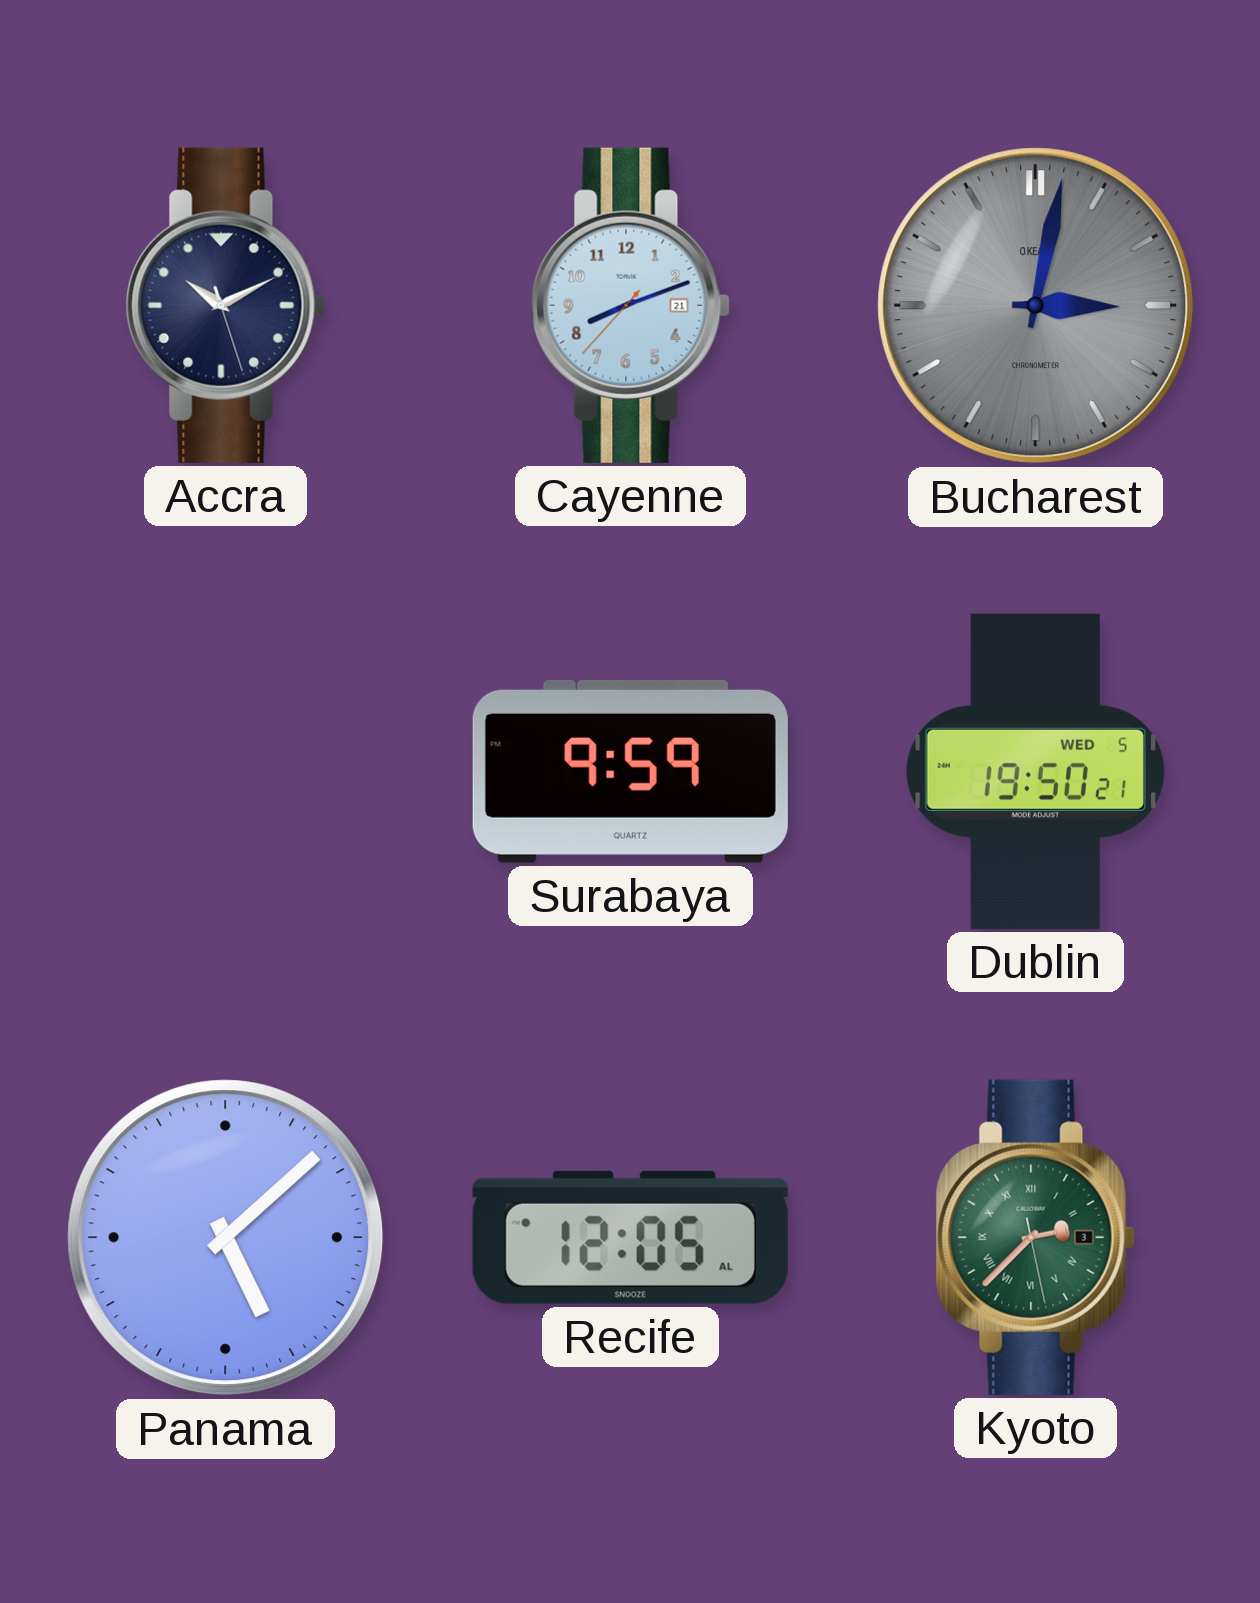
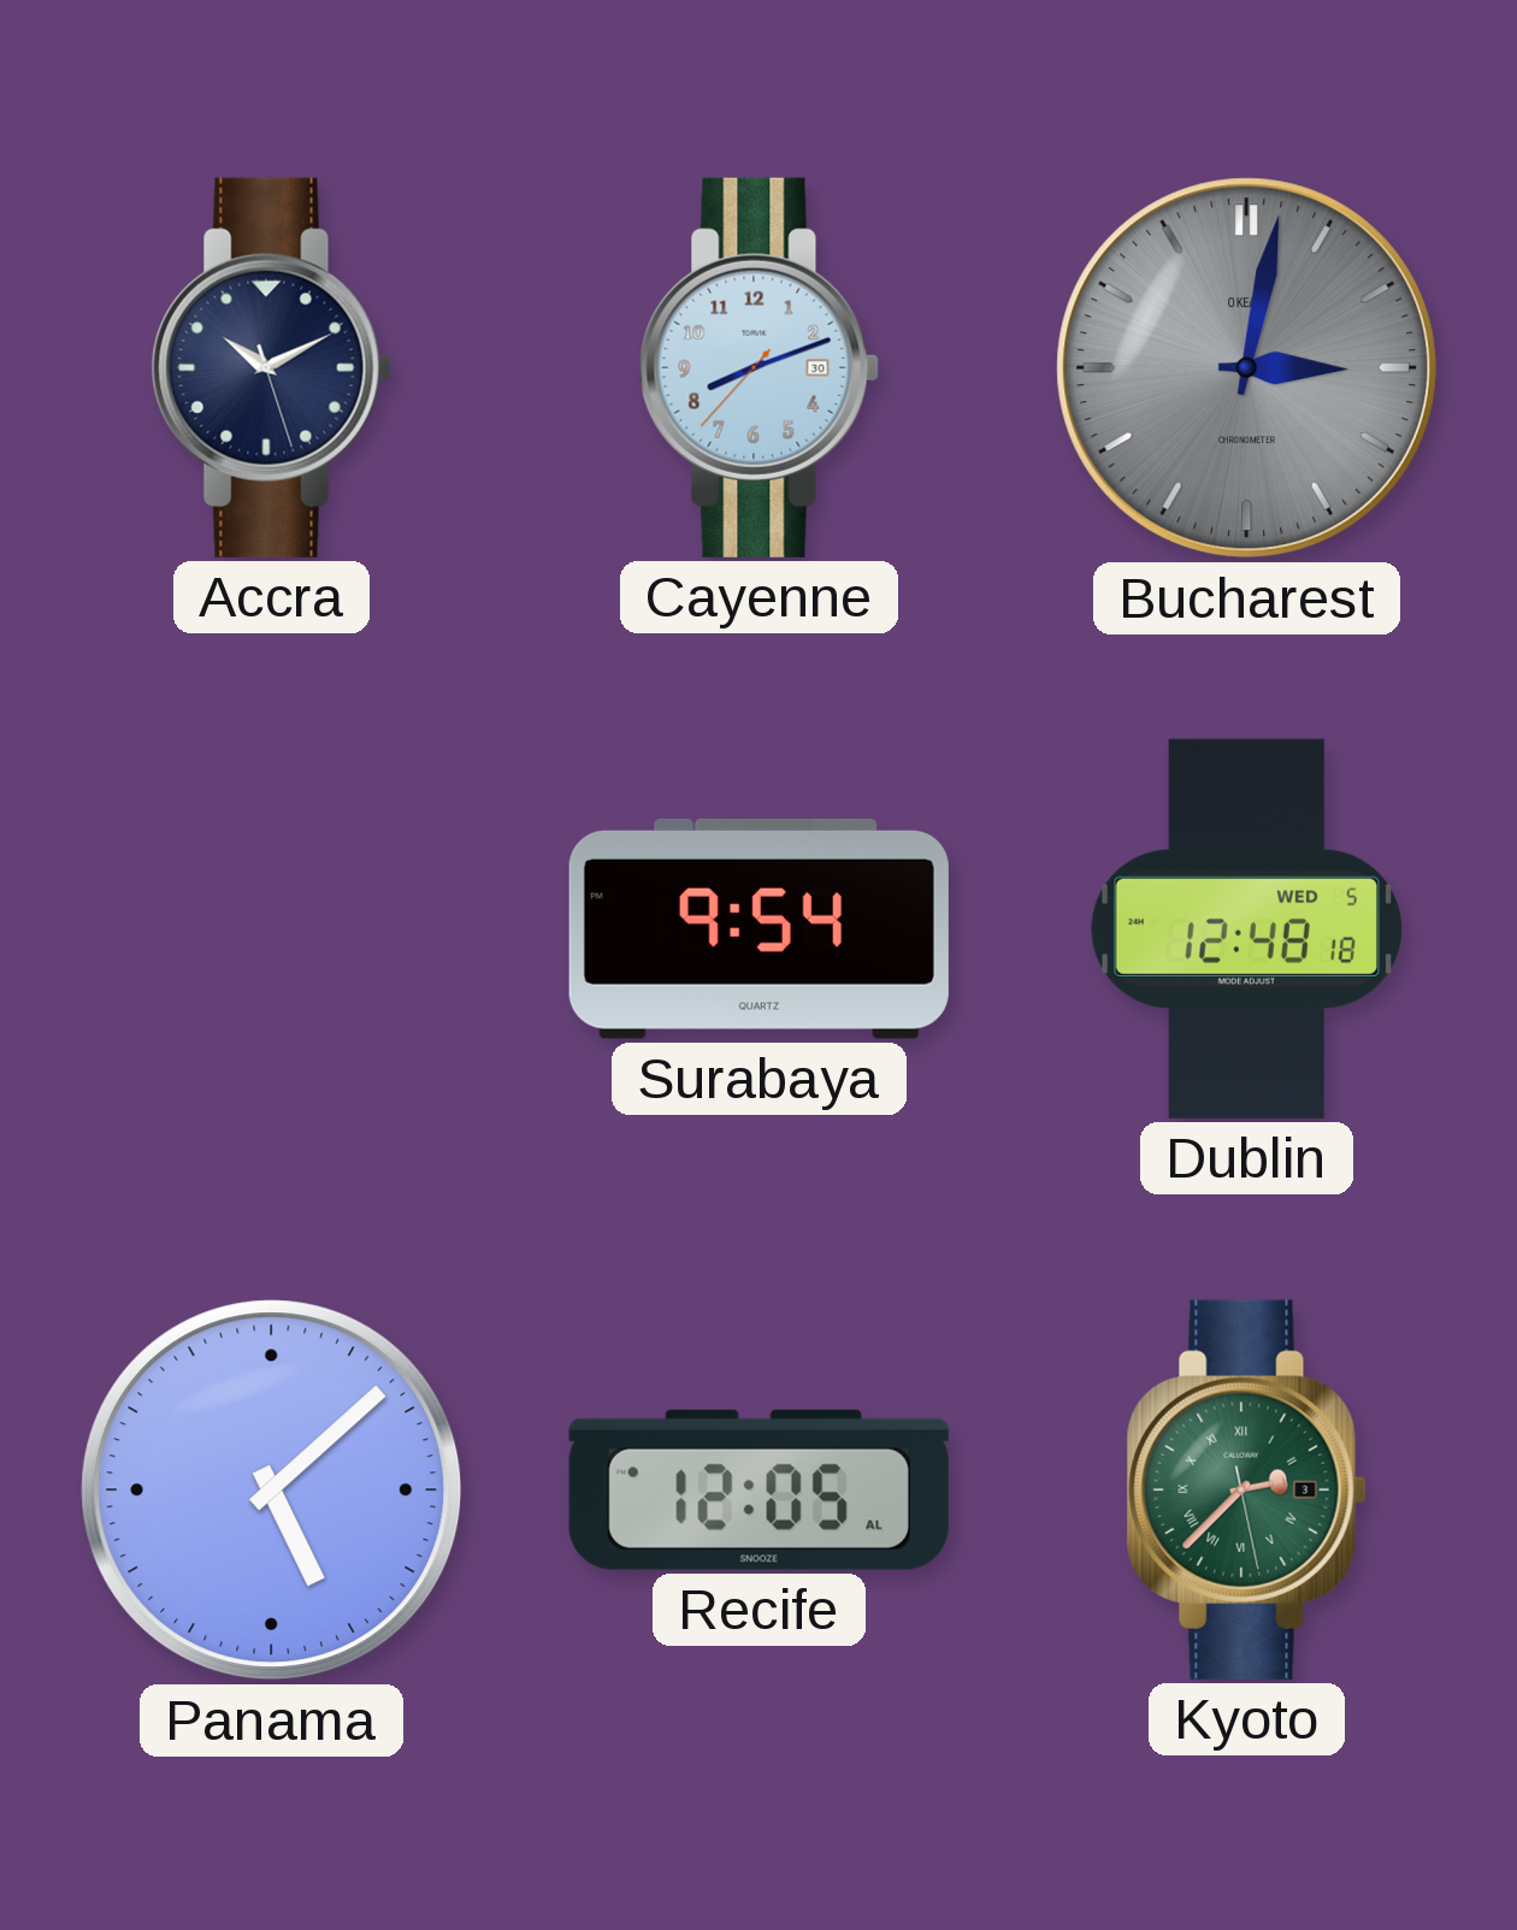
Cayenne date: 21 -> 30 (758, 367)
Surabaya: 9:59 -> 9:54 (758, 928)
Dublin: 19:50 -> 12:48 (1246, 928)
